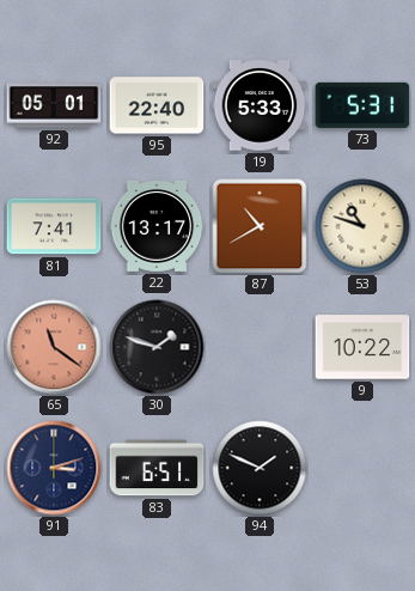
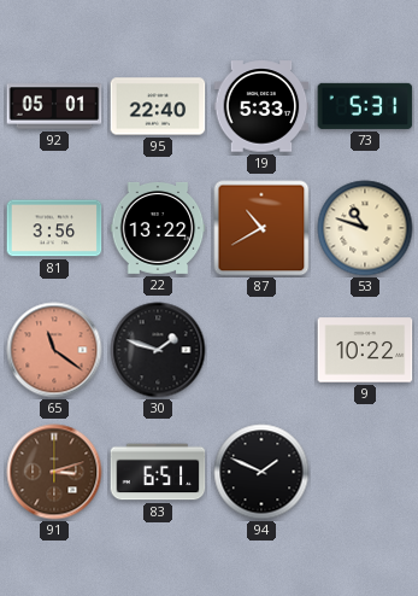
81: 7:41 -> 3:56 (54, 228)
22: 13:17 -> 13:22 (158, 228)
91 dial: navy -> brown (54, 472)
